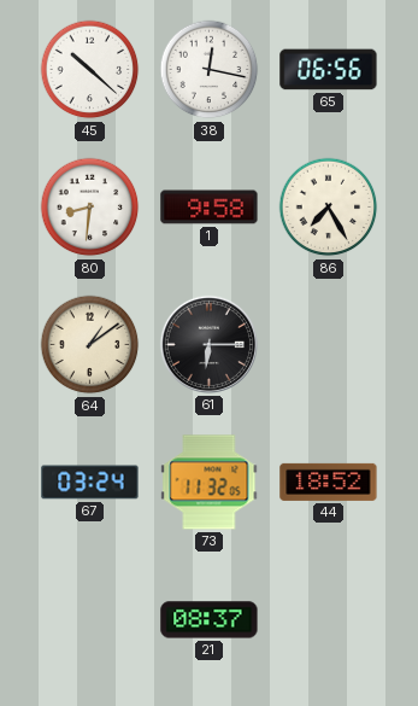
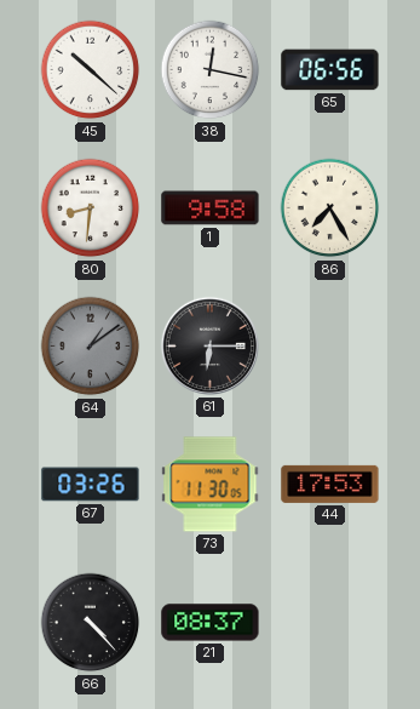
64 dial: cream -> grey (91, 347)
67: 03:24 -> 03:26 (91, 485)
73: 11:32 -> 11:30 (211, 485)
44: 18:52 -> 17:53 (330, 484)
66: none -> 4:23 (91, 623)
